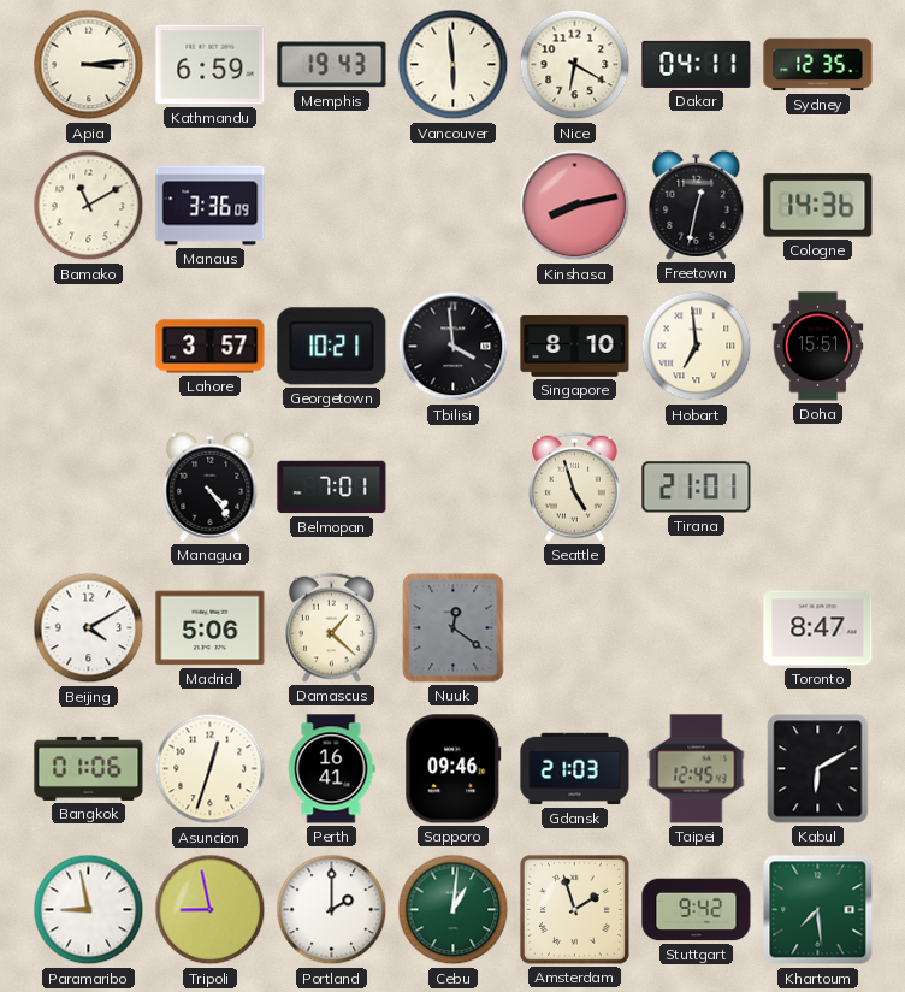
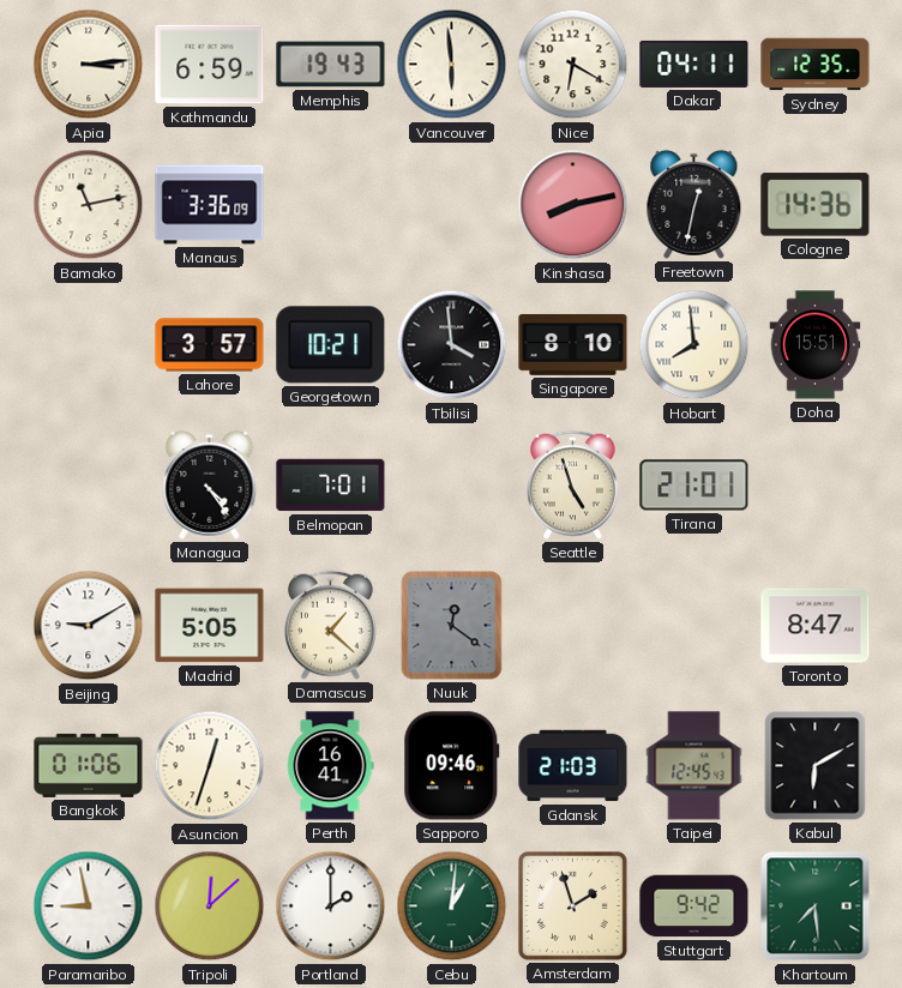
Bamako: 11:10 -> 11:13 (89, 205)
Hobart: 6:59 -> 7:59 (694, 345)
Beijing: 4:10 -> 9:10 (89, 626)
Madrid: 5:06 -> 5:05 (210, 626)
Tripoli: 8:58 -> 12:08 (210, 906)
